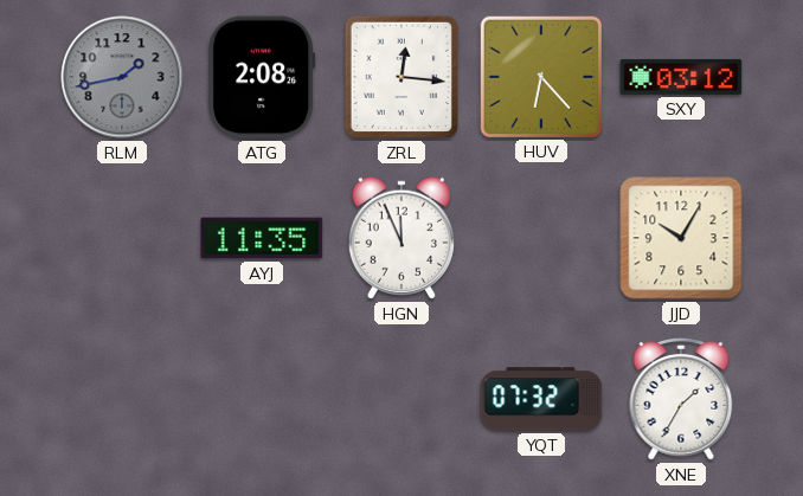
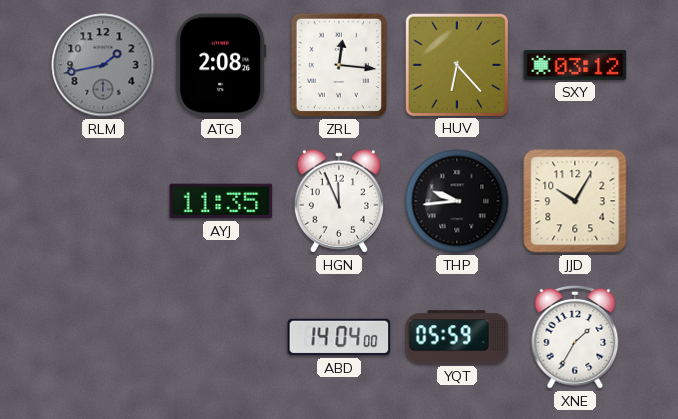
THP: none -> 9:44 (457, 201)
ABD: none -> 14:04 (339, 337)
YQT: 07:32 -> 05:59 (457, 337)
